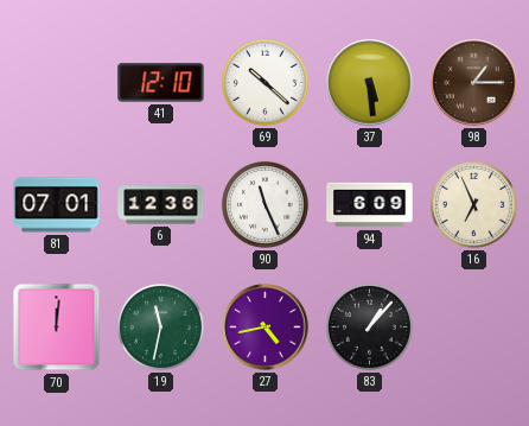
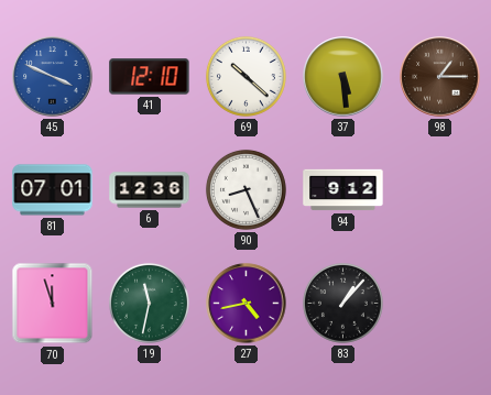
45: none -> 3:49 (53, 77)
90: 11:26 -> 8:26 (245, 189)
94: 6:09 -> 9:12 (343, 190)
16: 6:56 -> none (473, 204)
70: 12:01 -> 11:57 (53, 304)
